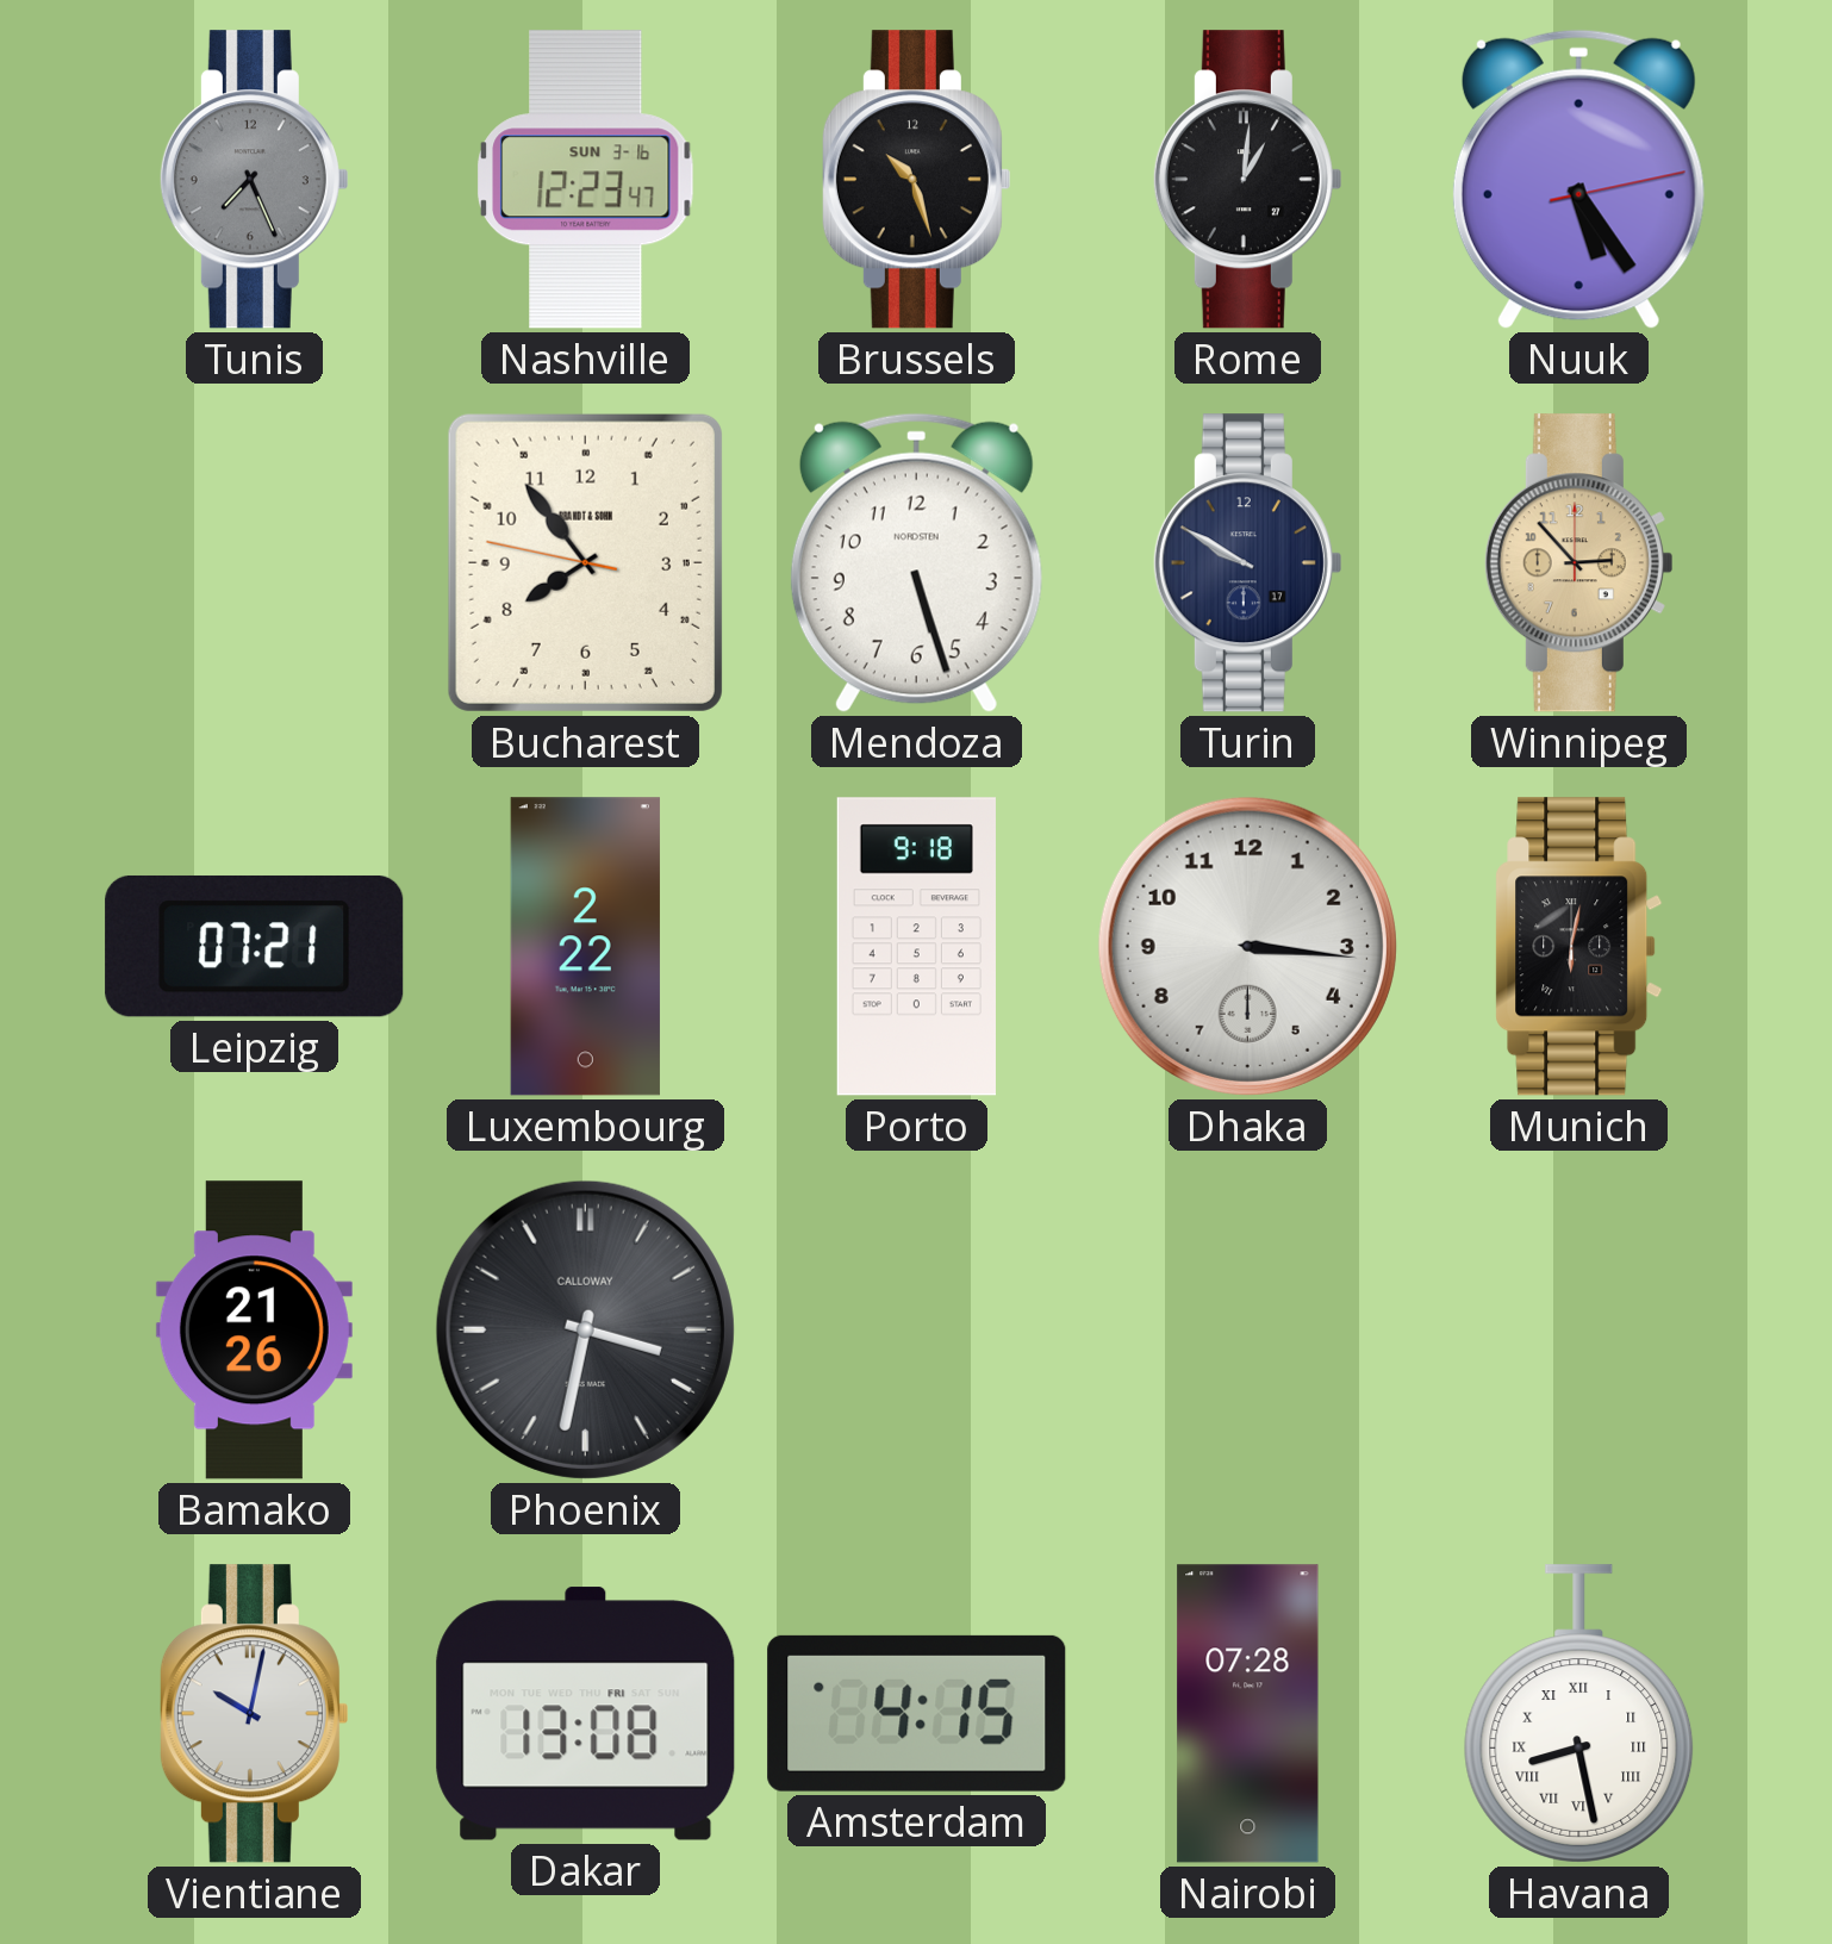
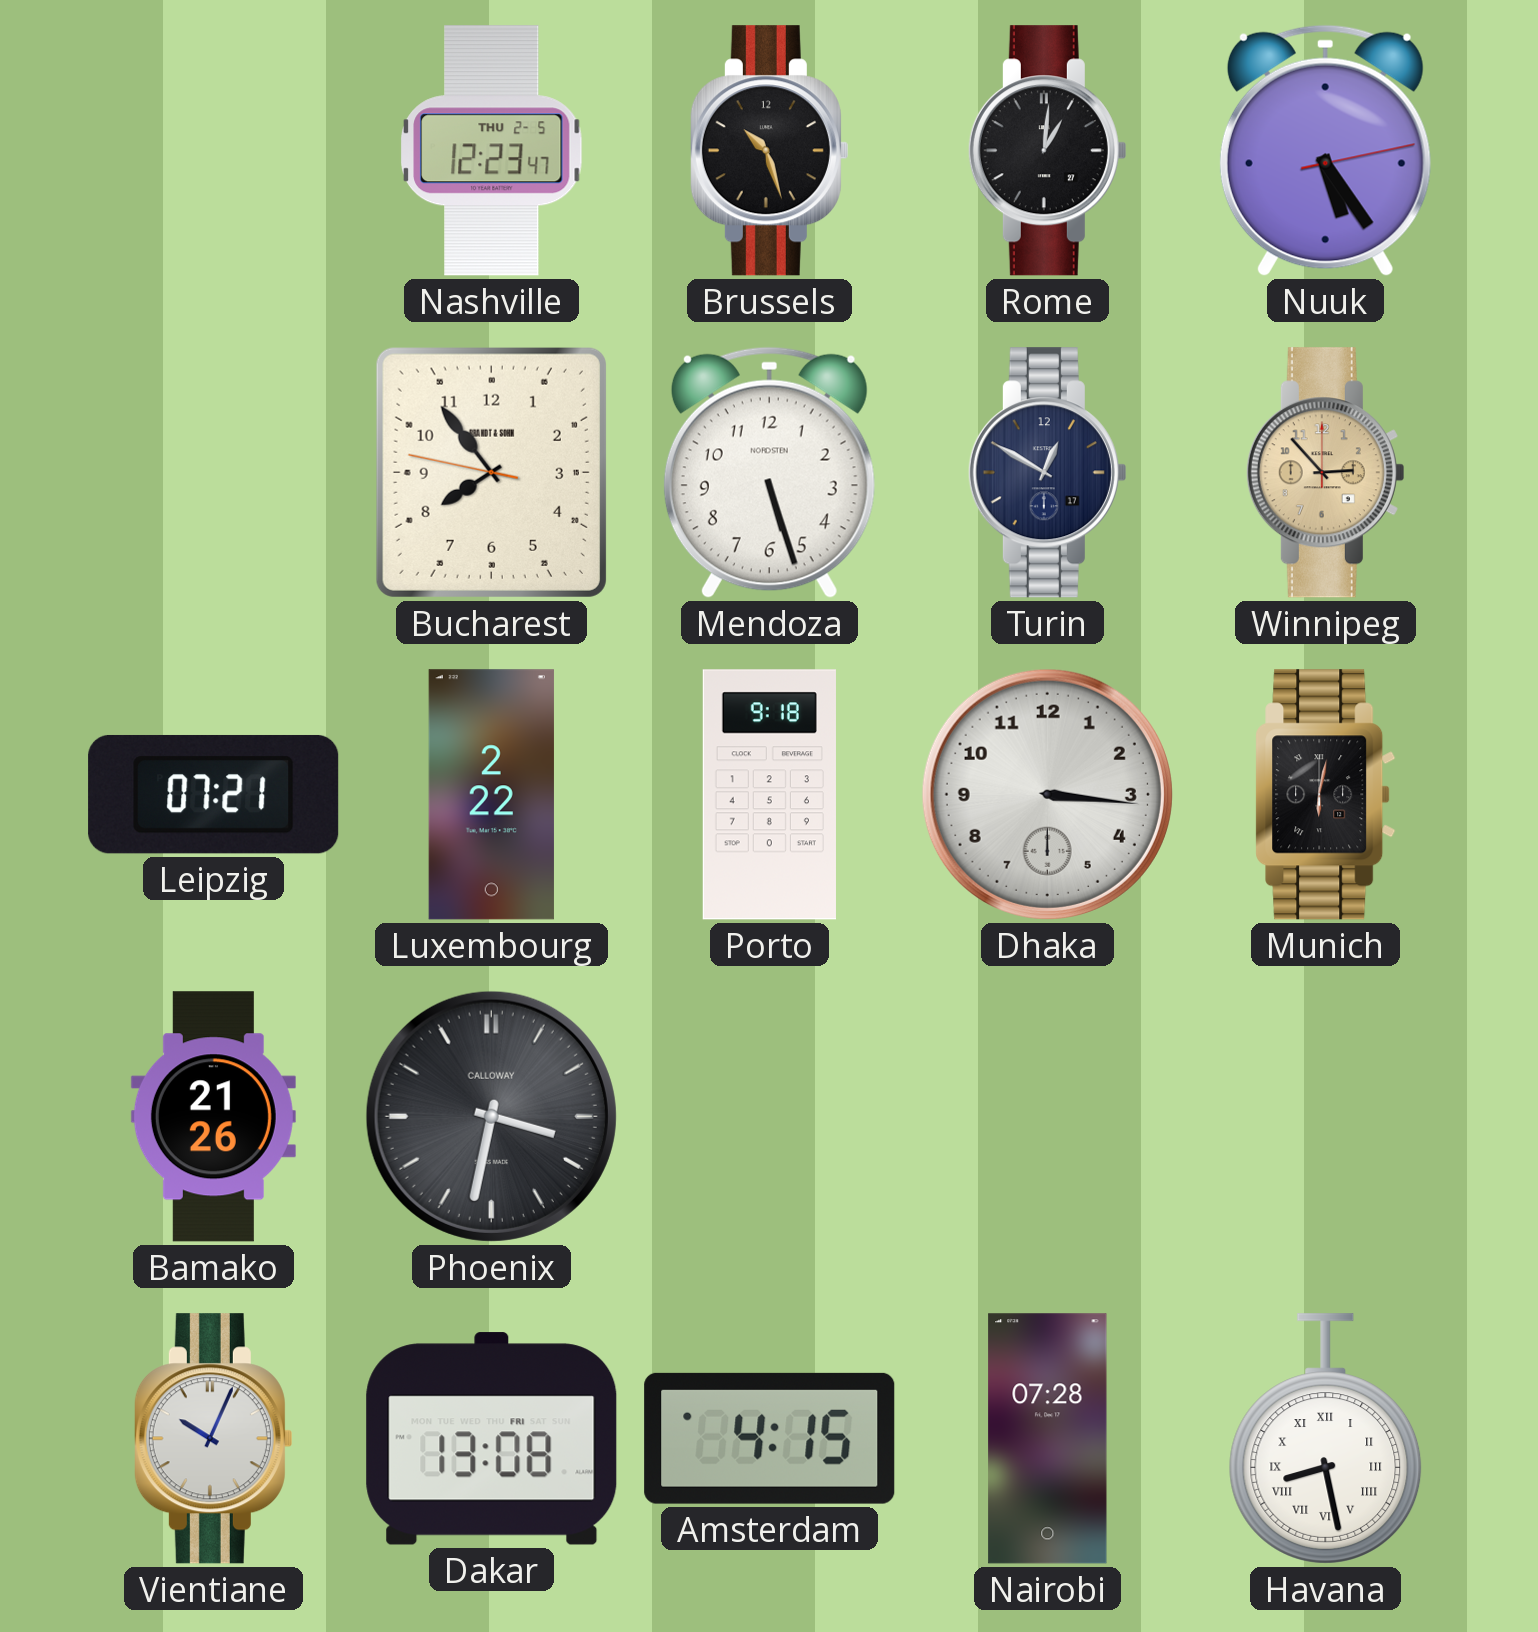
Tunis: 7:26 -> none (254, 180)
Nashville date: SUN 3-16 -> THU 2-5 (492, 151)
Turin: 9:50 -> 12:50 (1047, 473)
Vientiane: 10:02 -> 10:04 (213, 1439)
